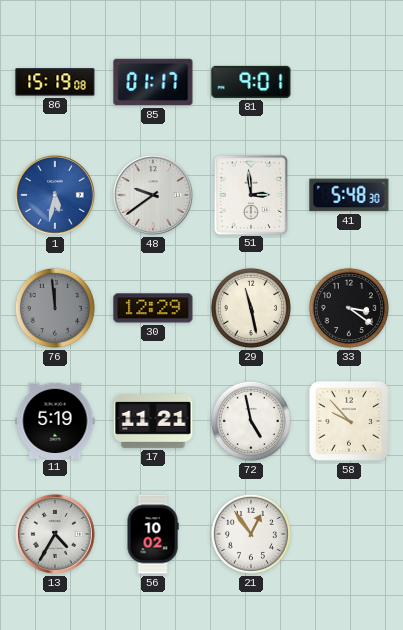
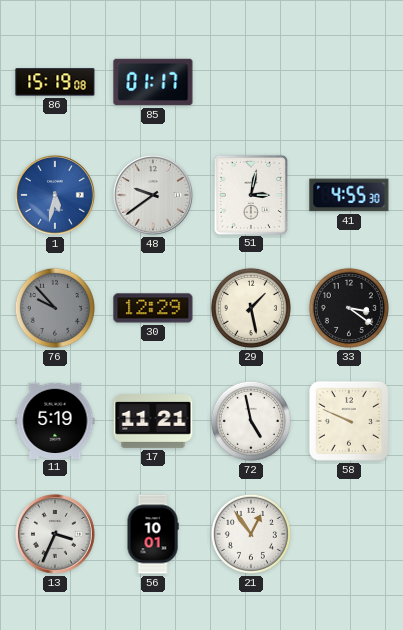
81: 9:01 -> none (251, 82)
51: 2:59 -> 3:02 (250, 194)
41: 5:48 -> 4:55 (349, 195)
76: 11:59 -> 9:53 (55, 308)
29: 11:28 -> 1:28 (251, 308)
58: 9:53 -> 9:49 (349, 421)
13: 4:35 -> 3:34 (56, 535)
56: 10:02 -> 10:01 (153, 534)
